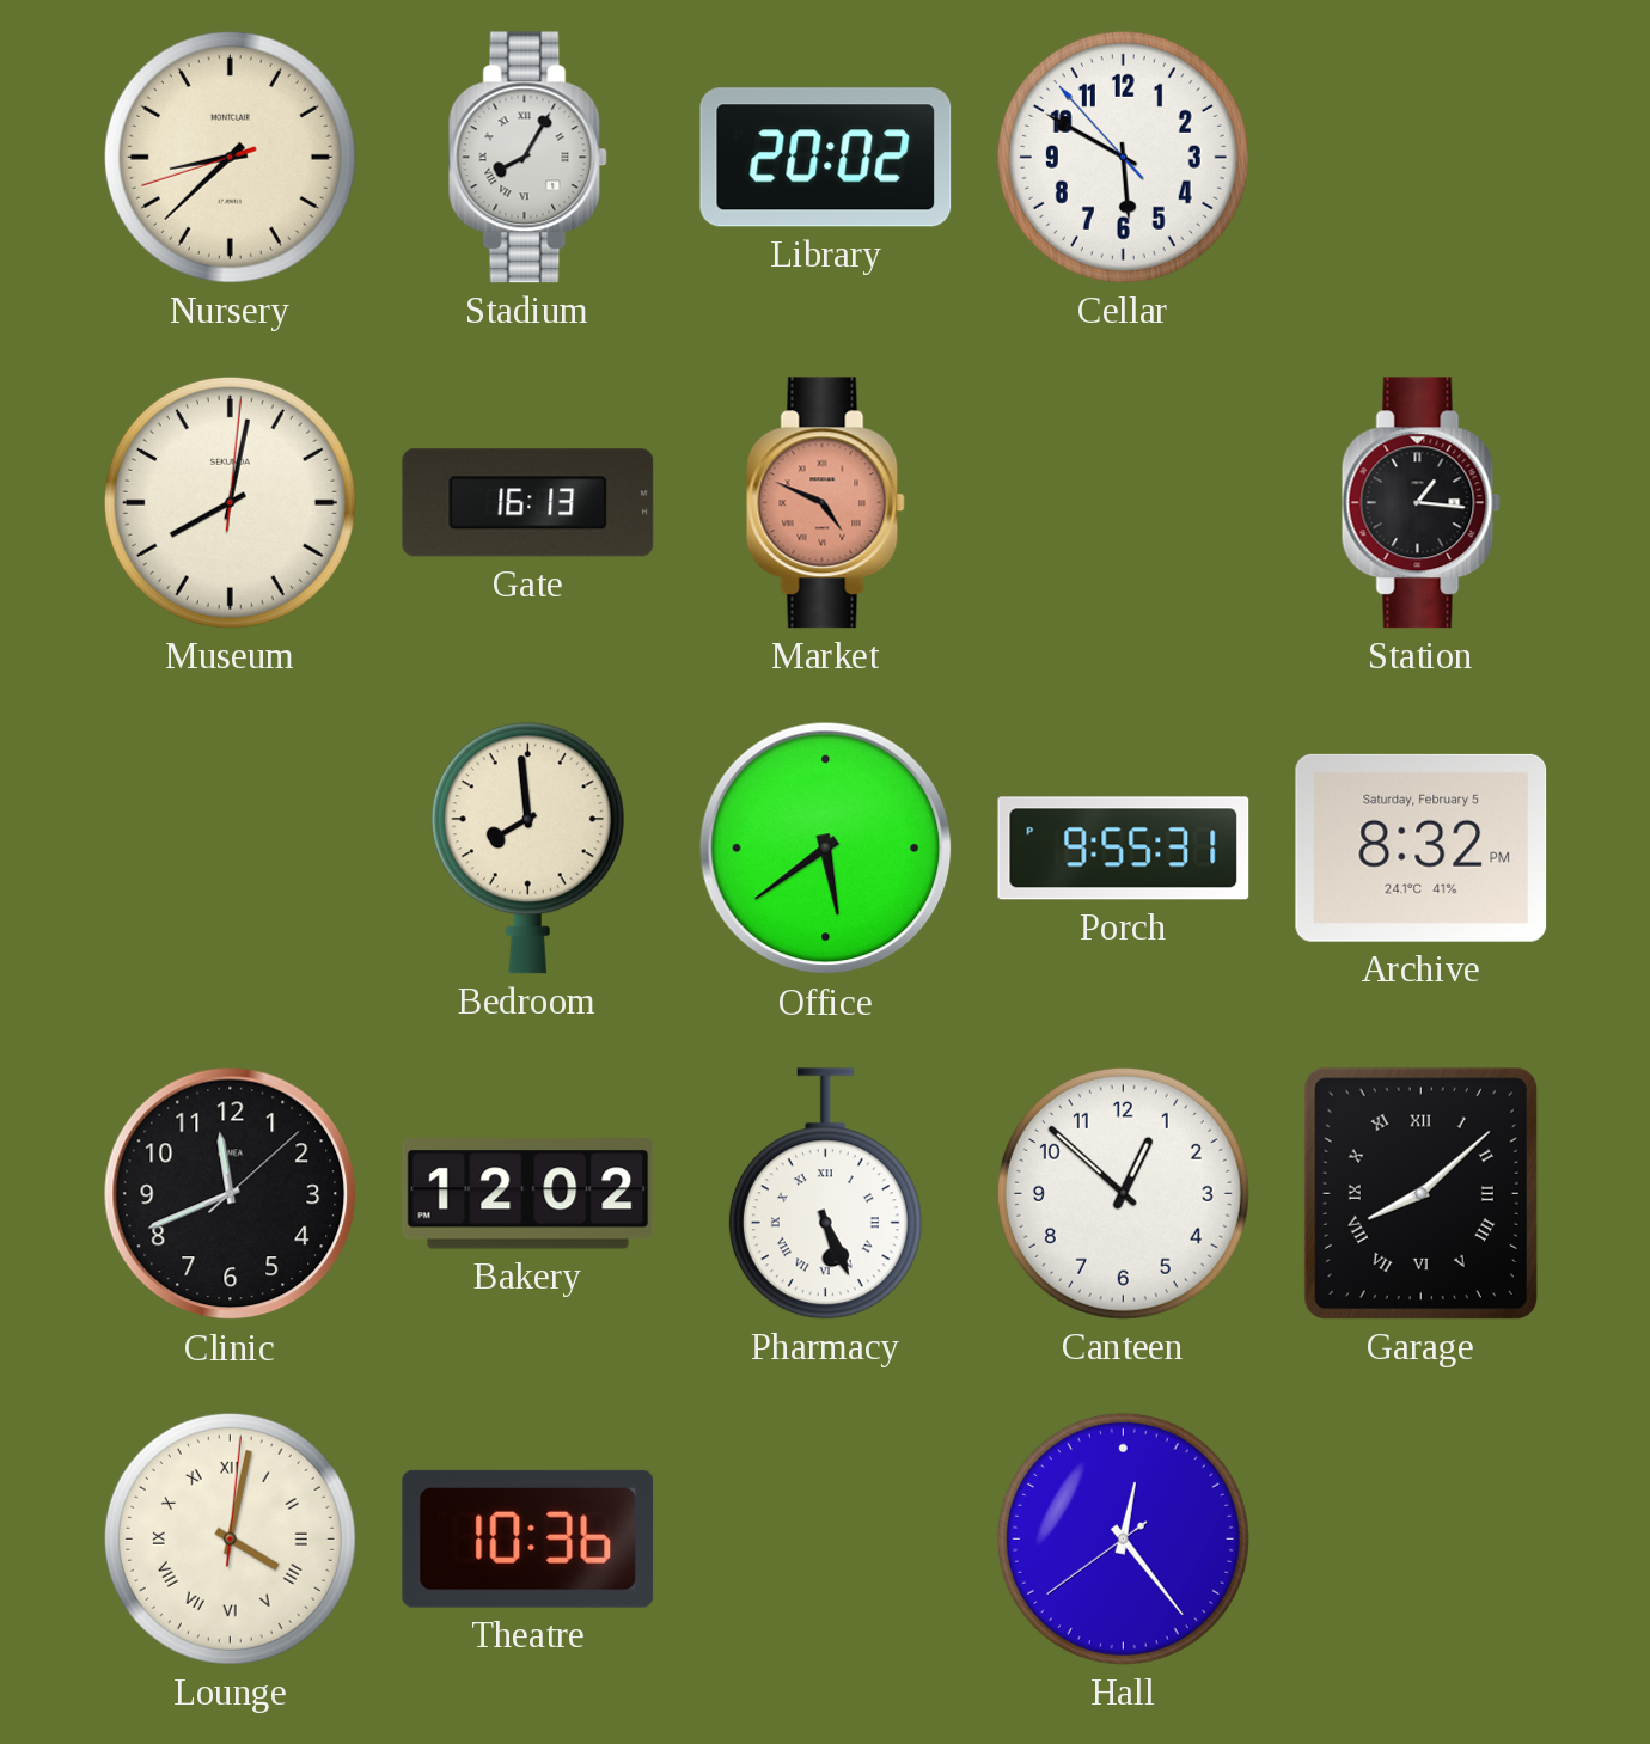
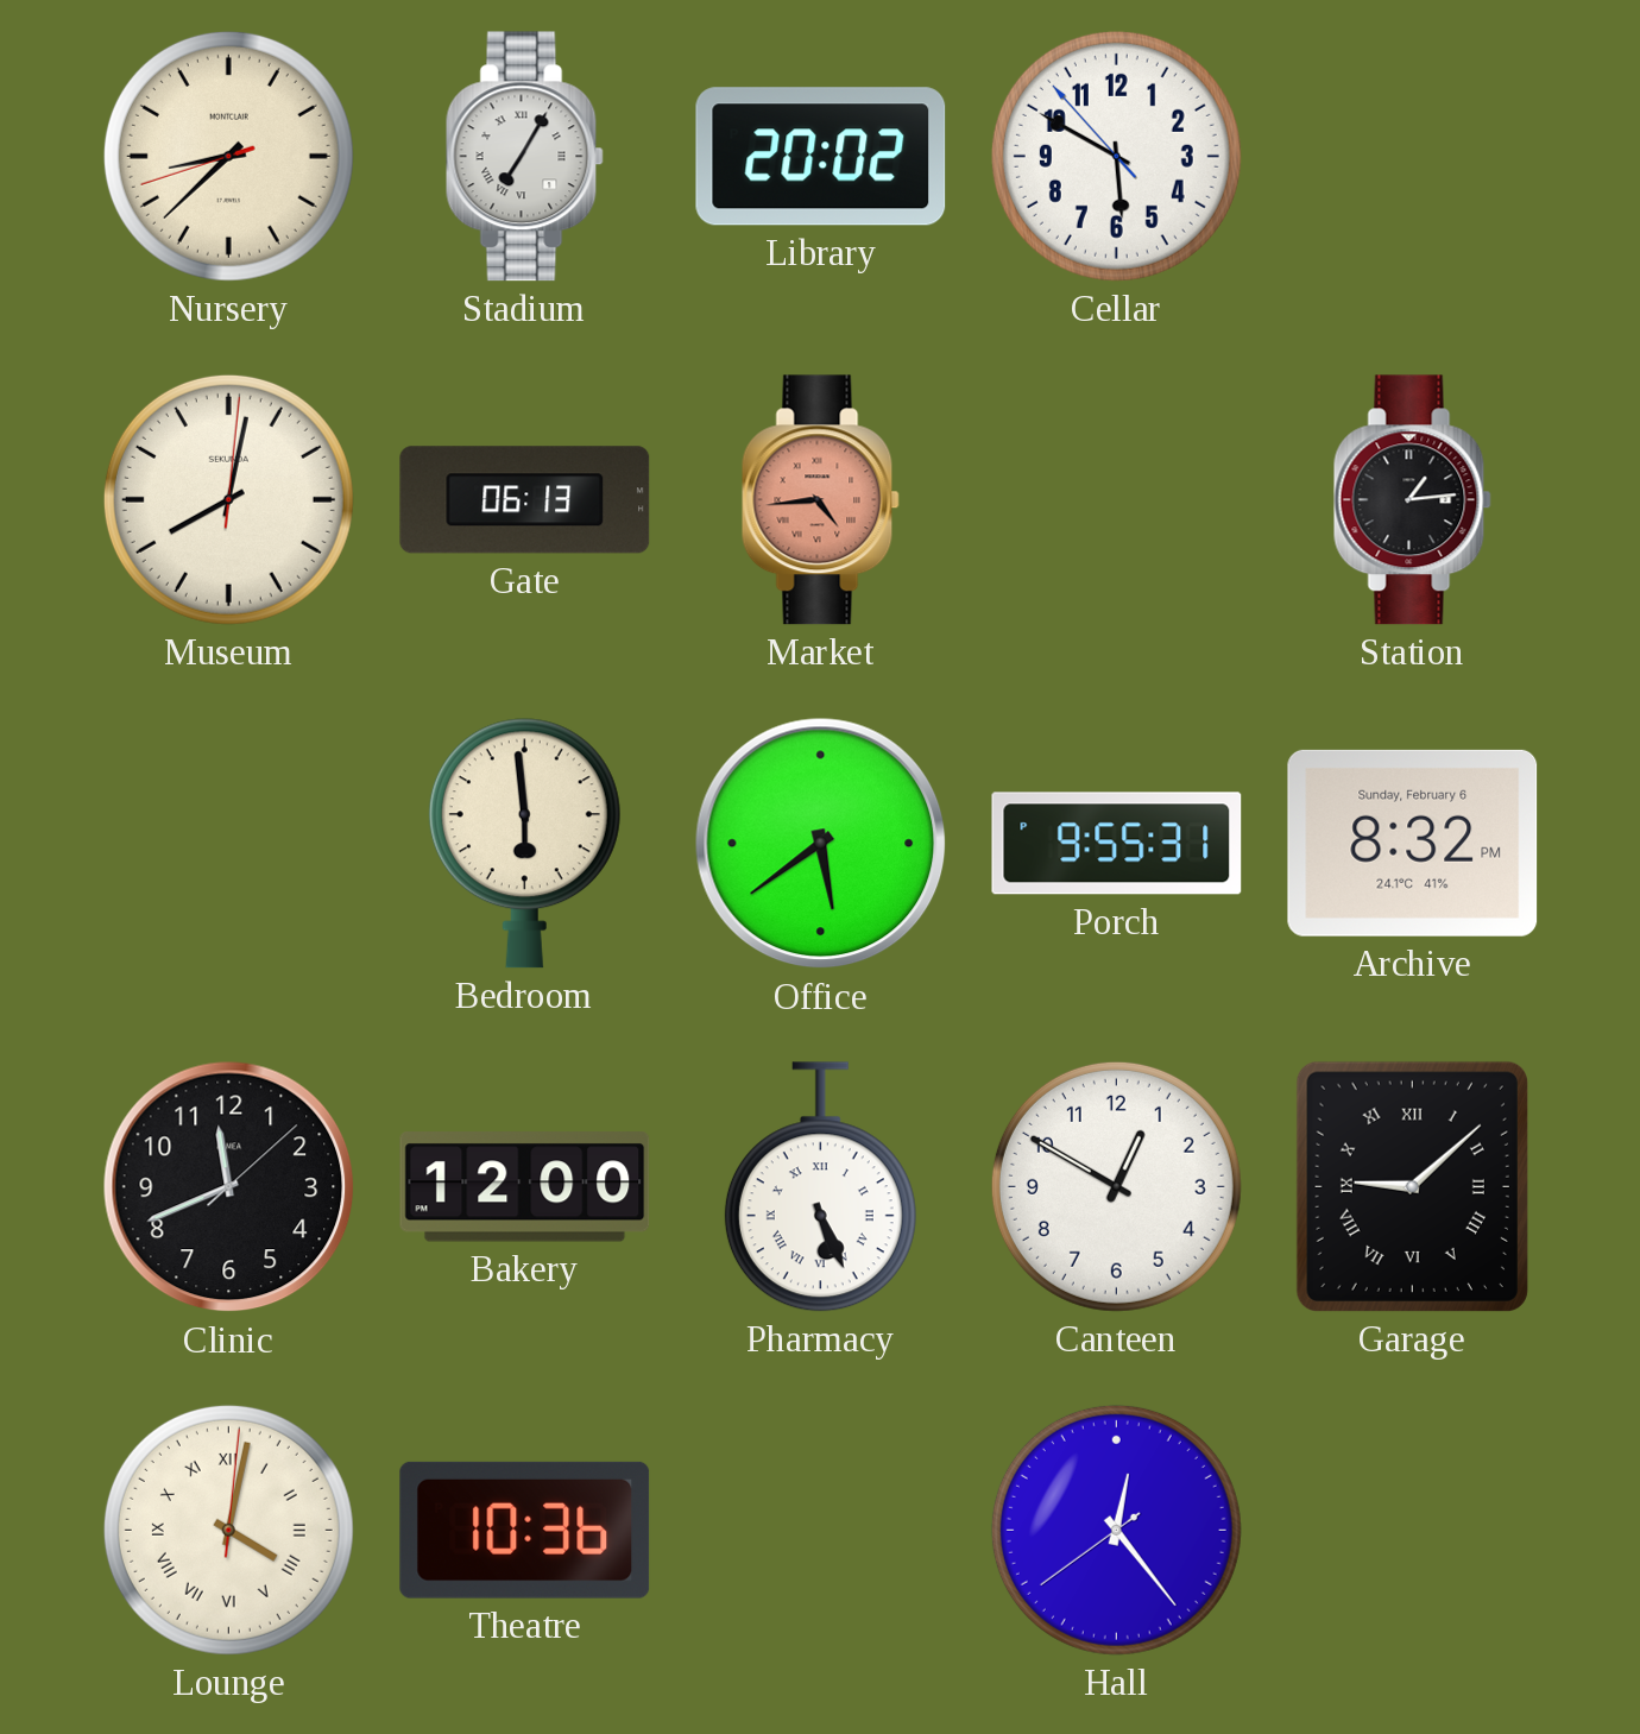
Stadium: 8:05 -> 7:05 (524, 157)
Gate: 16:13 -> 06:13 (525, 500)
Market: 4:49 -> 4:44 (820, 500)
Station: 1:16 -> 1:14 (1412, 500)
Bedroom: 7:59 -> 5:59 (524, 844)
Archive date: Saturday, February 5 -> Sunday, February 6 (1413, 843)
Bakery: 12:02 -> 12:00 (525, 1187)
Canteen: 12:52 -> 12:50 (1116, 1186)
Garage: 8:08 -> 9:08 (1412, 1186)
